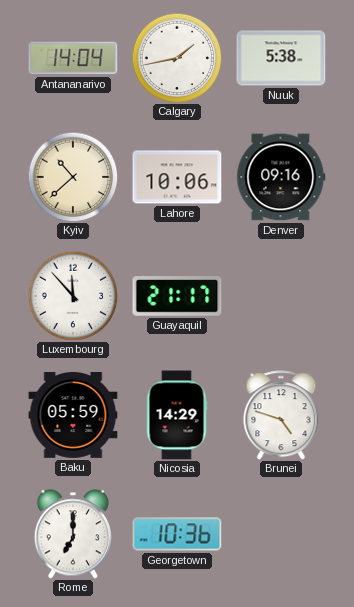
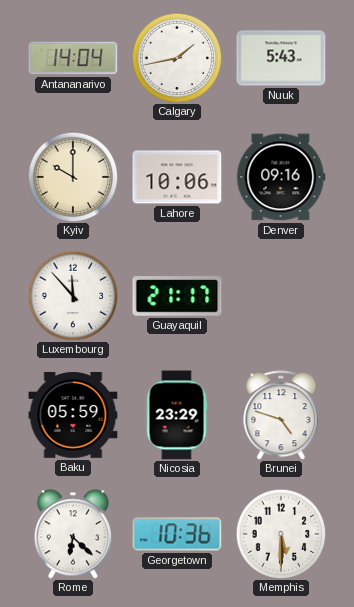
Nuuk: 5:38 -> 5:43 (281, 58)
Kyiv: 10:38 -> 10:00 (73, 177)
Nicosia: 14:29 -> 23:29 (177, 415)
Rome: 7:00 -> 6:22 (73, 534)
Memphis: none -> 5:30 (281, 534)
